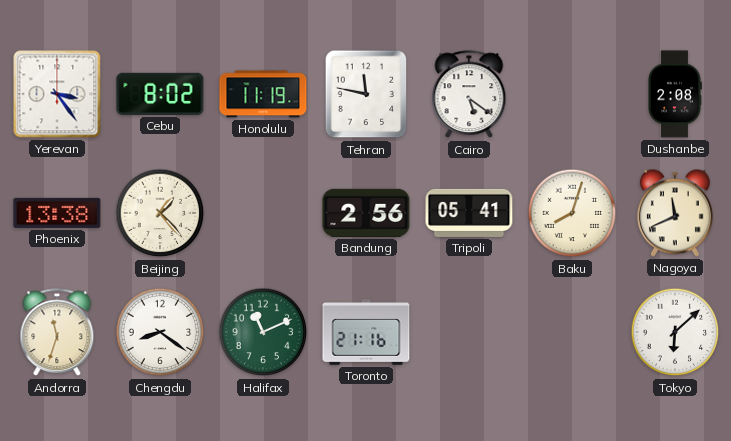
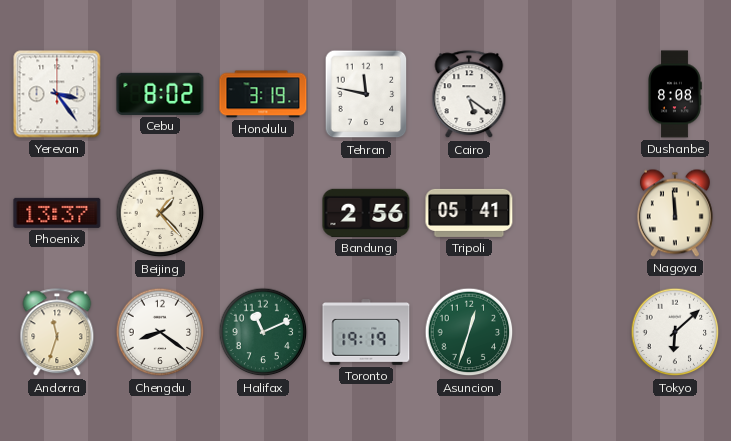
Honolulu: 11:19 -> 3:19 (263, 94)
Dushanbe: 2:08 -> 8:08 (675, 94)
Phoenix: 13:38 -> 13:37 (57, 213)
Baku: 8:03 -> none (572, 213)
Nagoya: 11:41 -> 11:59 (675, 213)
Toronto: 21:16 -> 19:19 (366, 333)
Asuncion: none -> 12:33 (469, 332)
